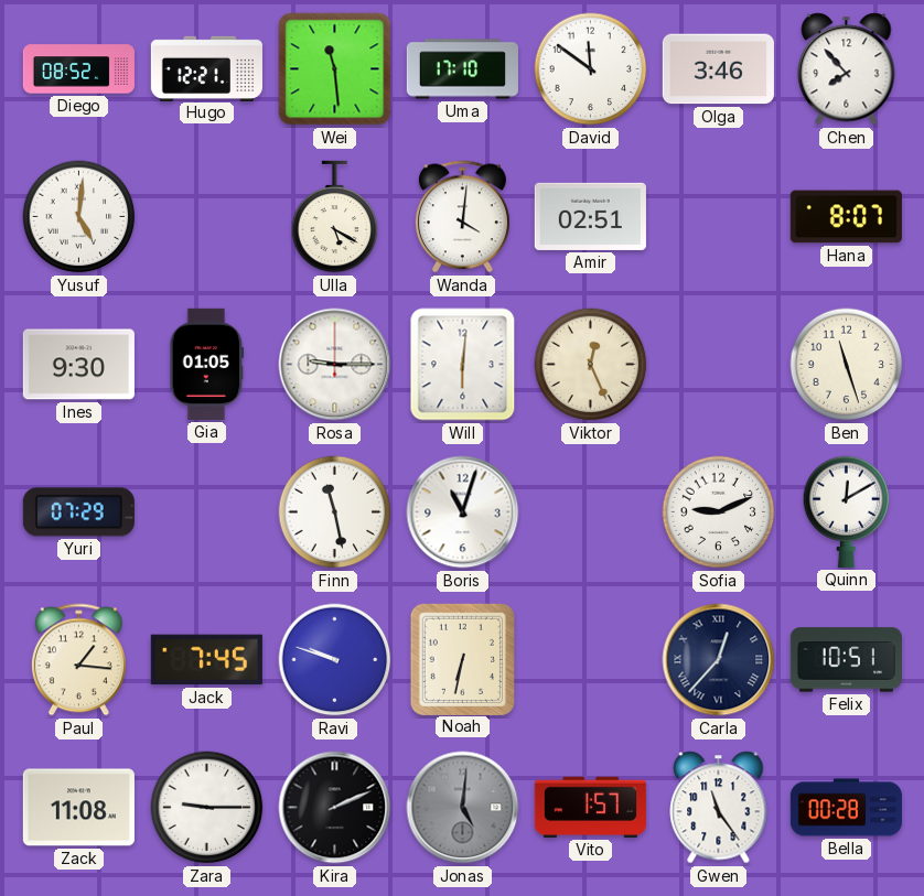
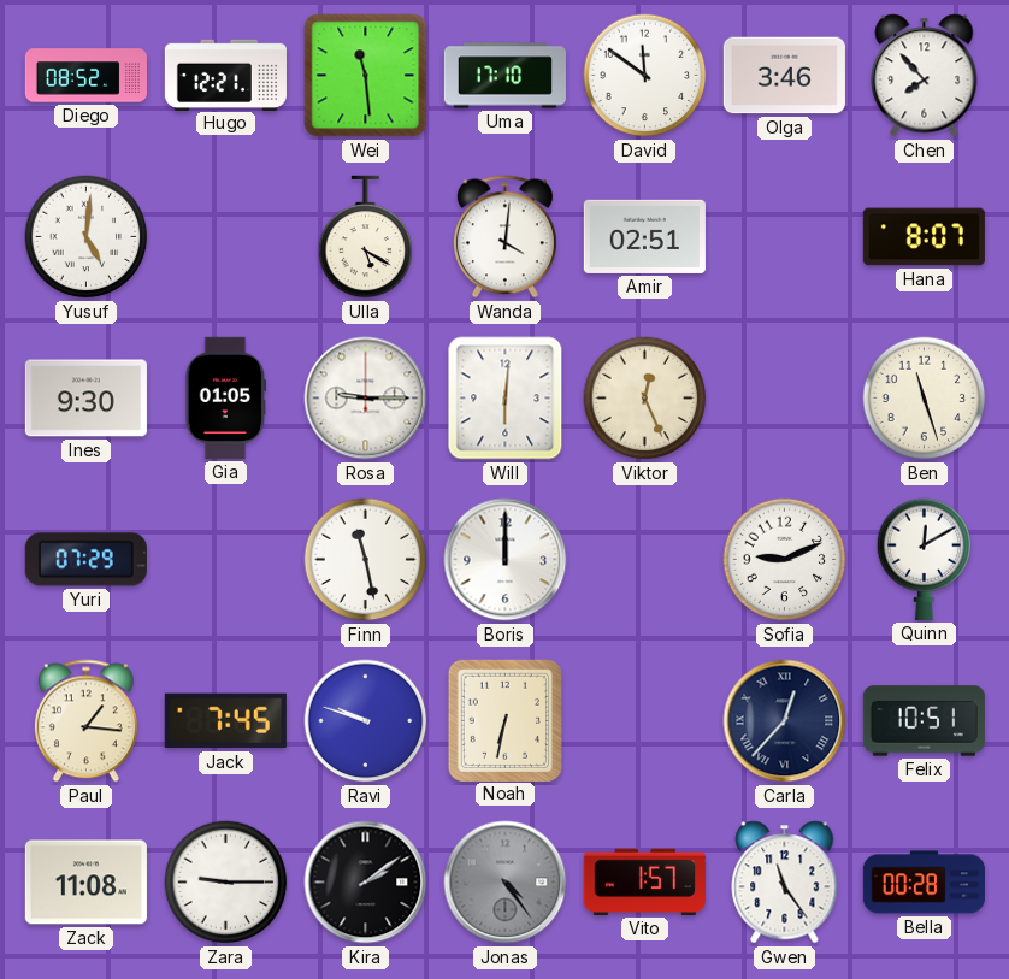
Boris: 11:03 -> 12:00 (506, 560)
Kira: 2:11 -> 2:09 (366, 883)
Jonas: 5:01 -> 4:24 (506, 883)
